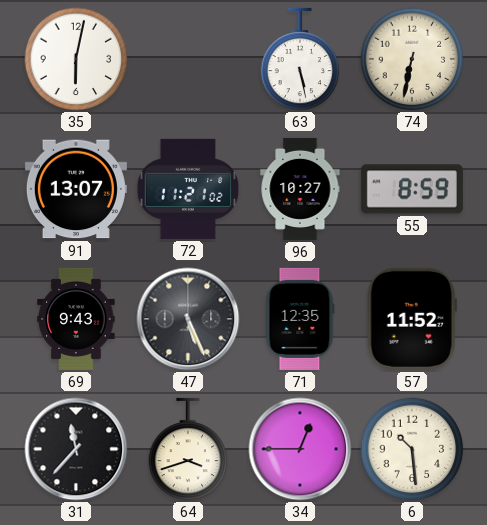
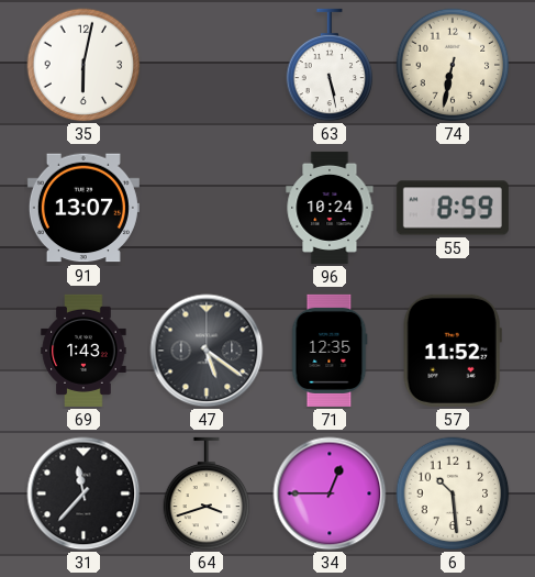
72: 11:21 -> none (188, 189)
96: 10:27 -> 10:24 (330, 208)
69: 9:43 -> 1:43 (83, 351)
47: 5:26 -> 5:21 (207, 351)
